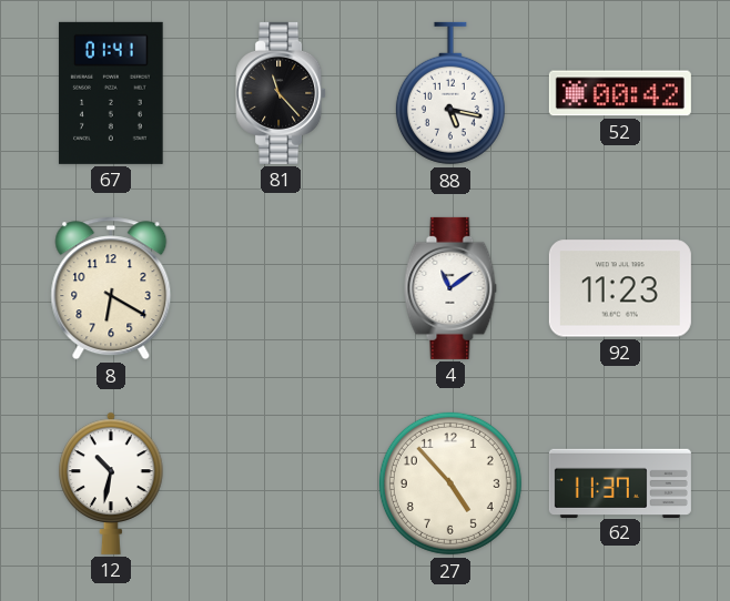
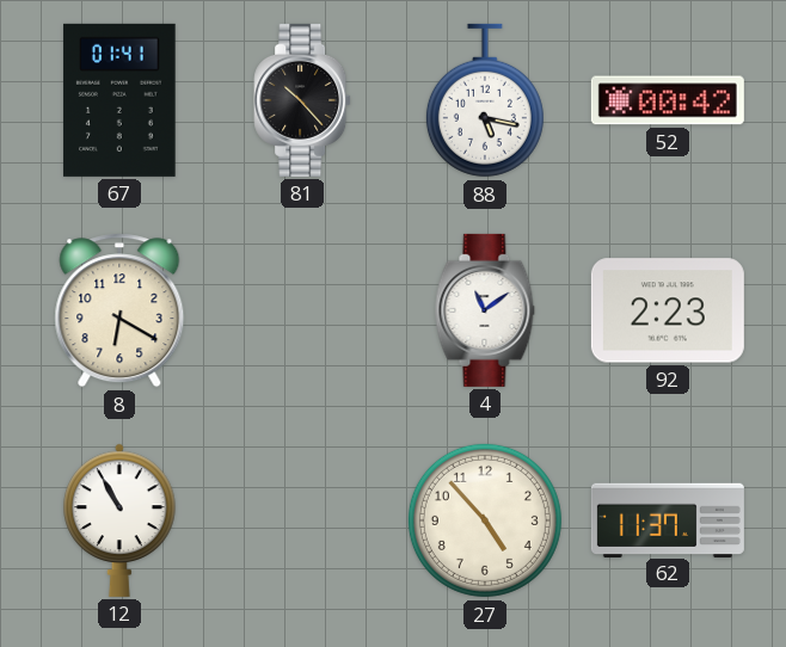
81: 11:23 -> 10:23 (302, 100)
92: 11:23 -> 2:23 (668, 310)
12: 10:32 -> 10:55 (119, 520)
